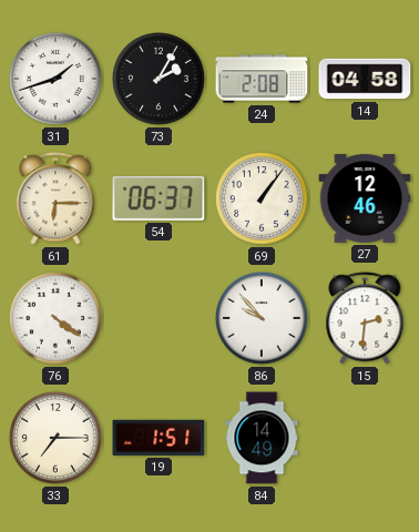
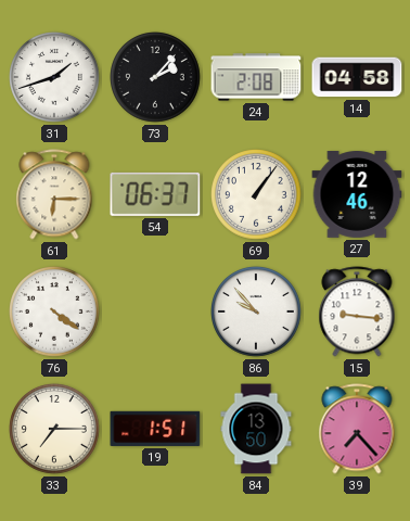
73: 2:05 -> 2:07 (156, 78)
15: 2:31 -> 9:16 (357, 312)
84: 14:49 -> 13:50 (256, 429)
39: none -> 7:23 (357, 429)
